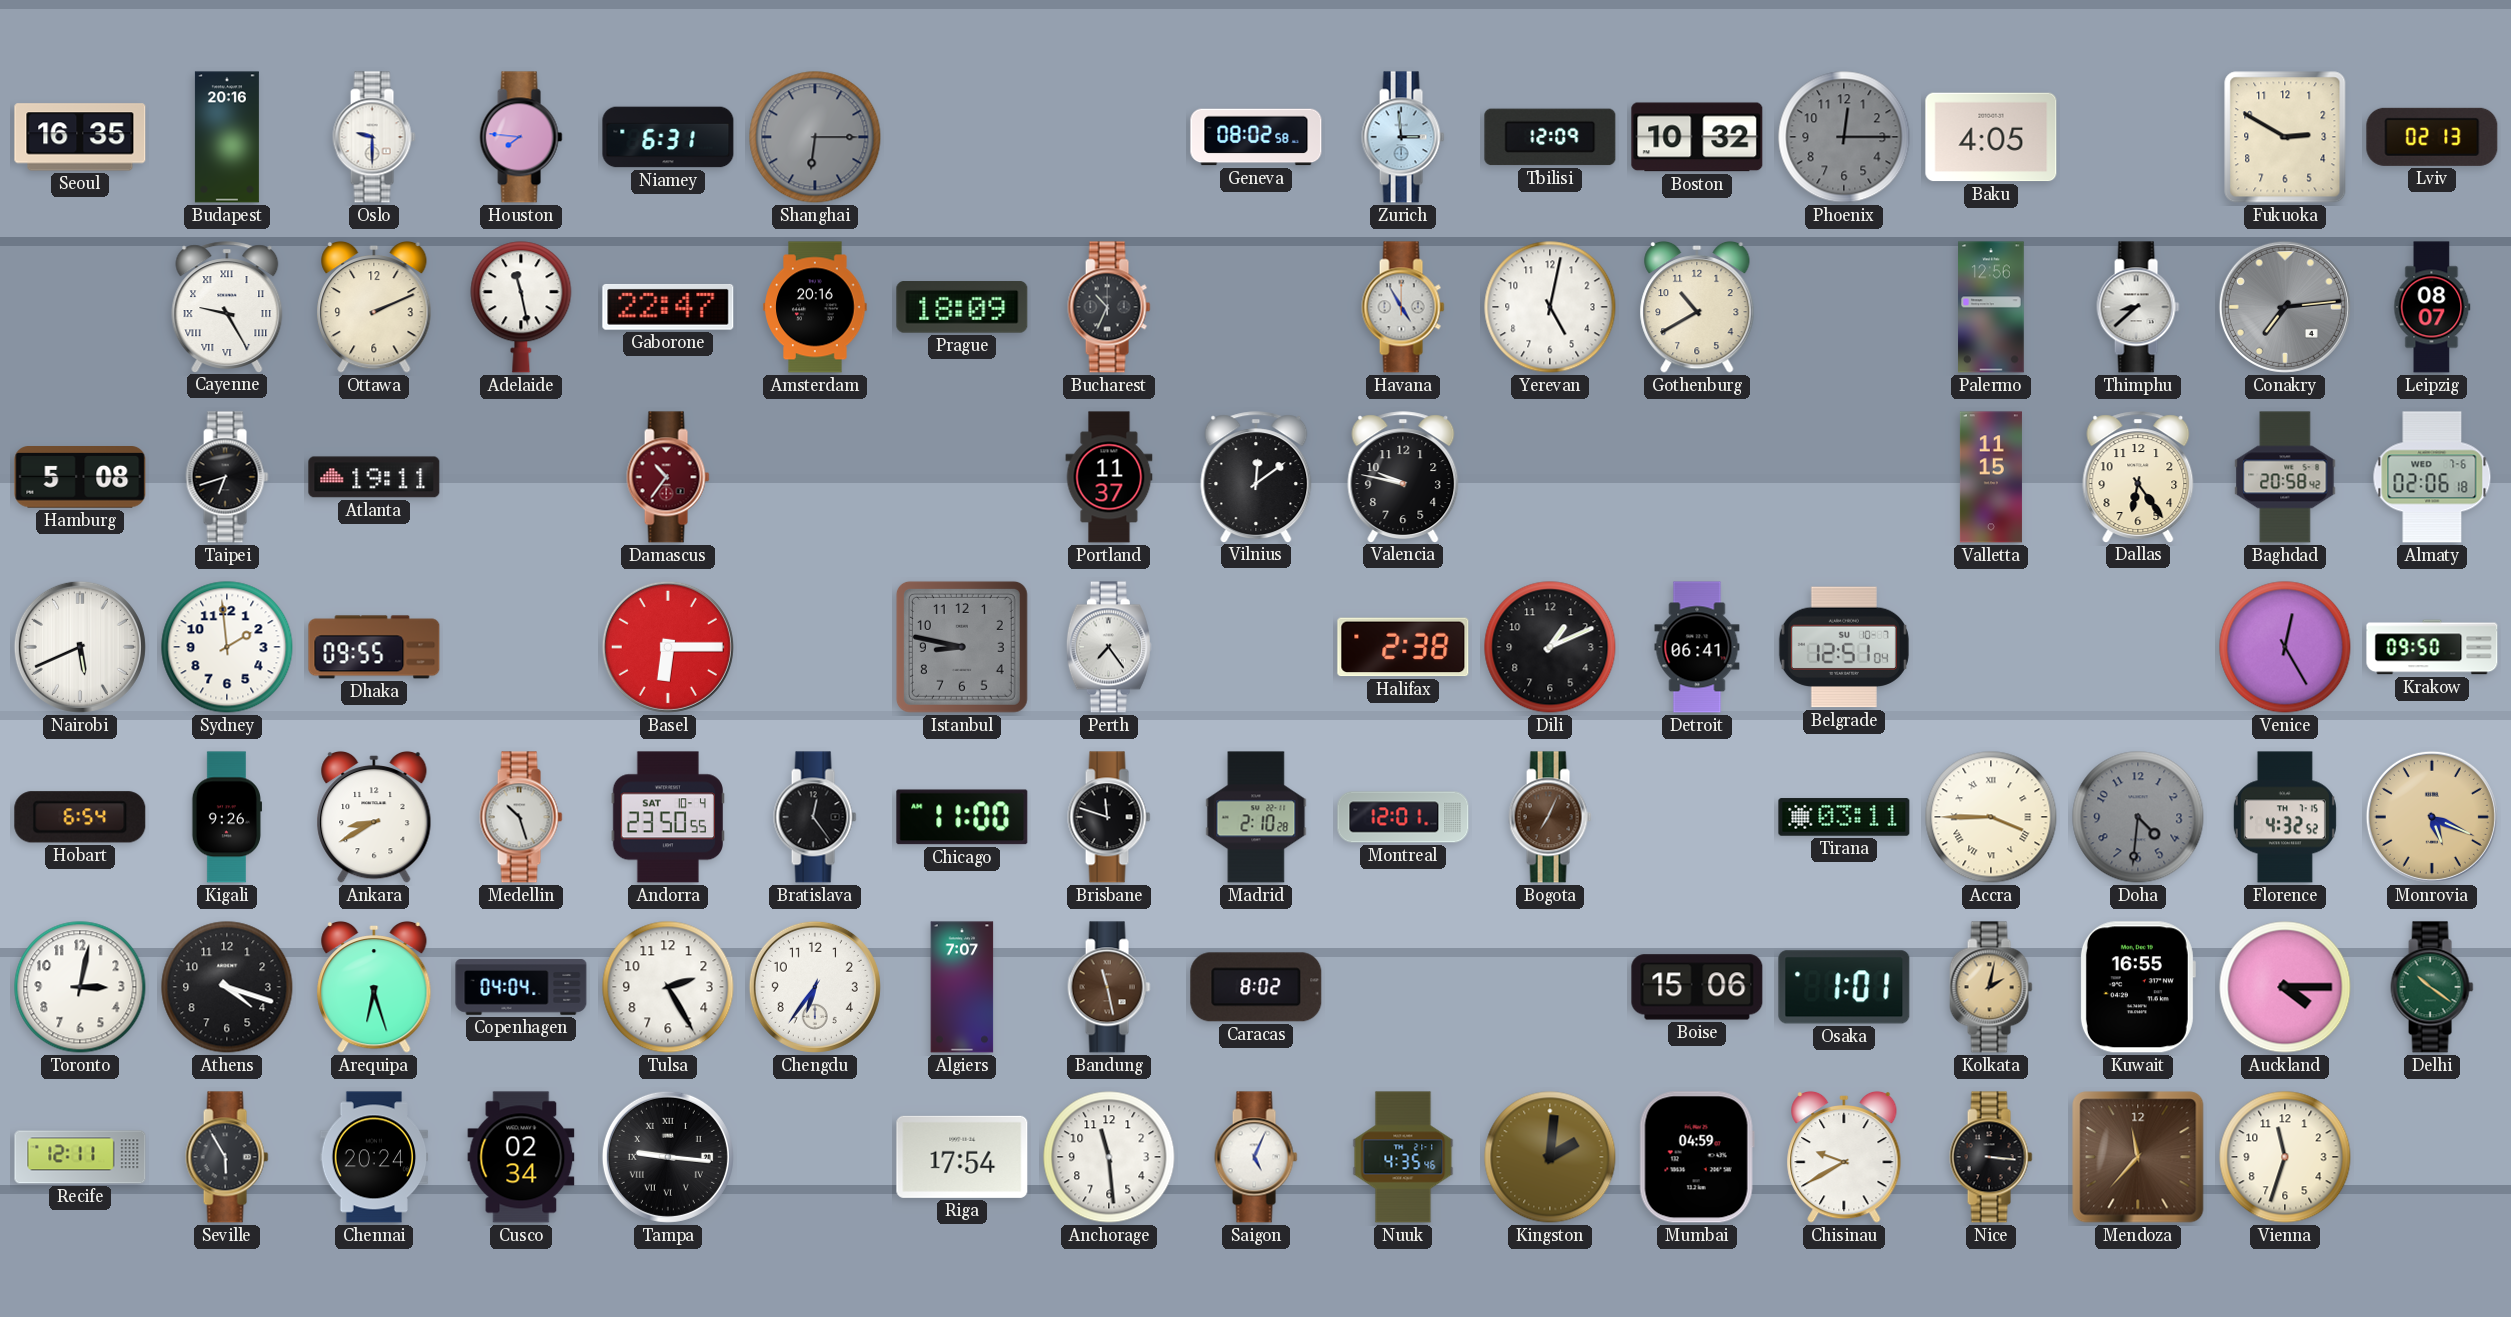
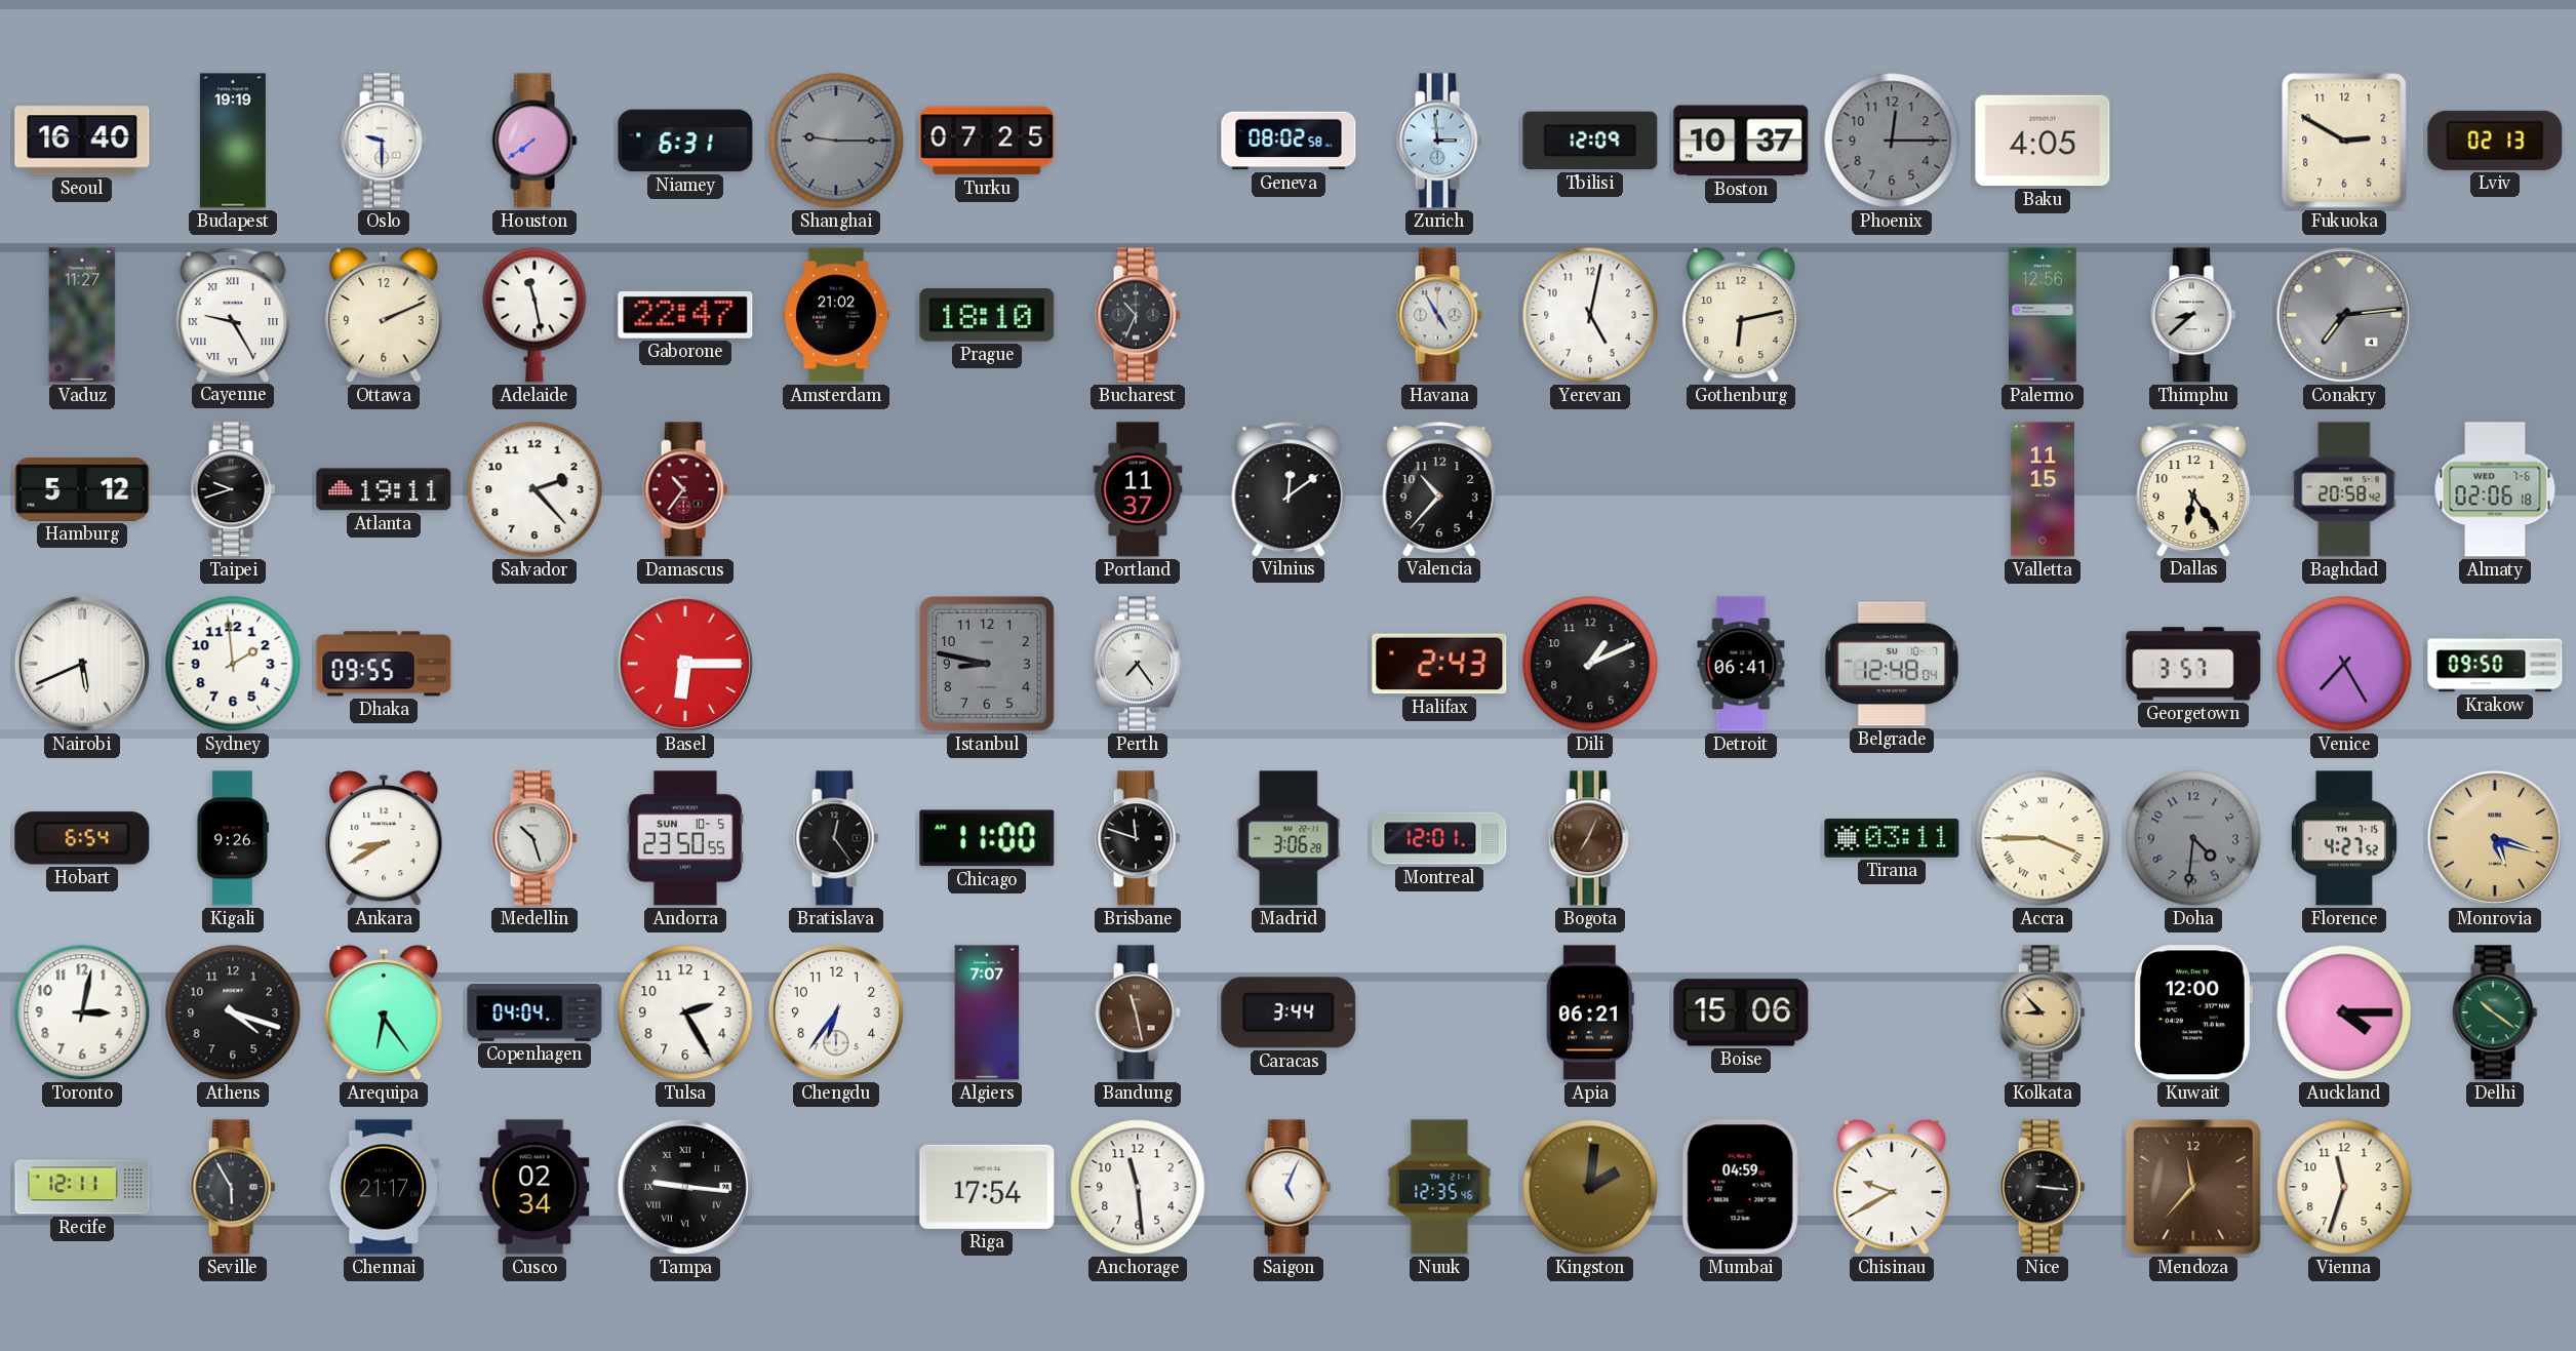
Seoul: 16:35 -> 16:40 (82, 141)
Budapest: 20:16 -> 19:19 (233, 141)
Houston: 7:46 -> 7:39 (534, 141)
Shanghai: 6:15 -> 9:15 (836, 141)
Turku: none -> 07:25 (987, 141)
Boston: 10:32 -> 10:37 (1741, 141)
Vaduz: none -> 11:27 (82, 315)
Amsterdam: 20:16 -> 21:02 (836, 315)
Prague: 18:09 -> 18:10 (987, 316)
Gothenburg: 10:40 -> 6:13 (1741, 315)
Leipzig: 08:07 -> none (2432, 307)
Hamburg: 5:08 -> 5:12 (82, 490)
Taipei: 6:42 -> 9:42 (233, 489)
Salvador: none -> 2:23 (534, 489)
Valencia: 9:47 -> 10:37 (1439, 489)
Halifax: 2:38 -> 2:43 (1439, 664)
Belgrade: 12:51 -> 12:48 (1892, 664)
Georgetown: none -> 3:57 (2193, 664)
Venice: 12:25 -> 7:25 (2344, 664)
Andorra date: SAT 10-4 -> SUN 10-5 (685, 838)
Madrid: 2:10 -> 3:06 (1289, 838)
Florence: 4:32 -> 4:27 (2344, 838)
Monrovia: 5:19 -> 5:18 (2495, 838)
Arequipa: 6:27 -> 6:24 (384, 1012)
Caracas: 8:02 -> 3:44 (1289, 1012)
Apia: none -> 06:21 (1590, 1012)
Osaka: 1:01 -> none (1844, 987)
Kolkata: 2:02 -> 8:53 (2043, 1012)
Kuwait: 16:55 -> 12:00 (2192, 1012)
Chennai: 20:24 -> 21:17 (384, 1187)
Nuuk: 4:35 -> 12:35 (1439, 1187)
